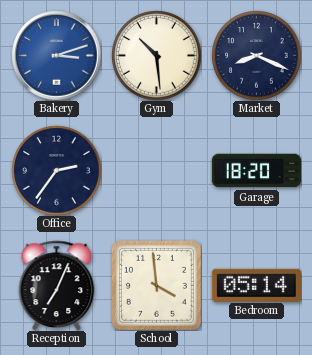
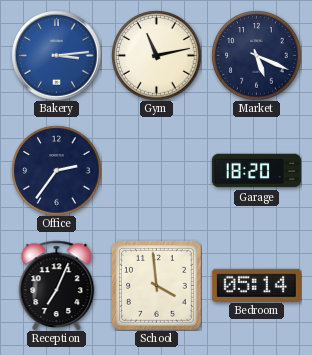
Bakery: 3:12 -> 3:14 (56, 55)
Gym: 10:29 -> 11:13 (156, 55)
Market: 8:19 -> 5:19 (256, 55)
